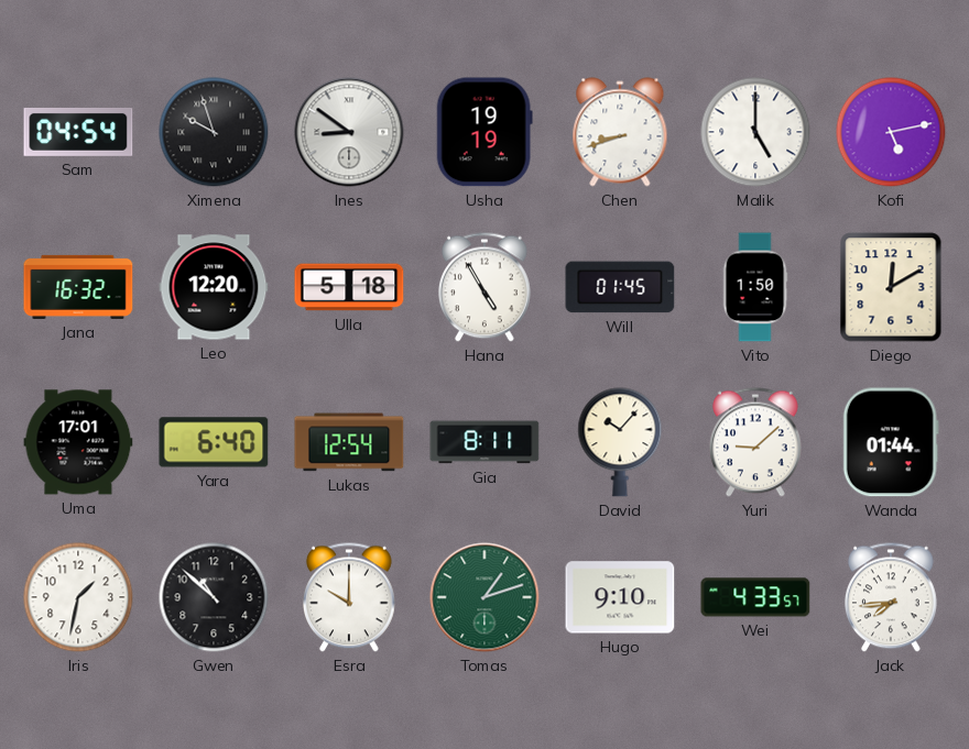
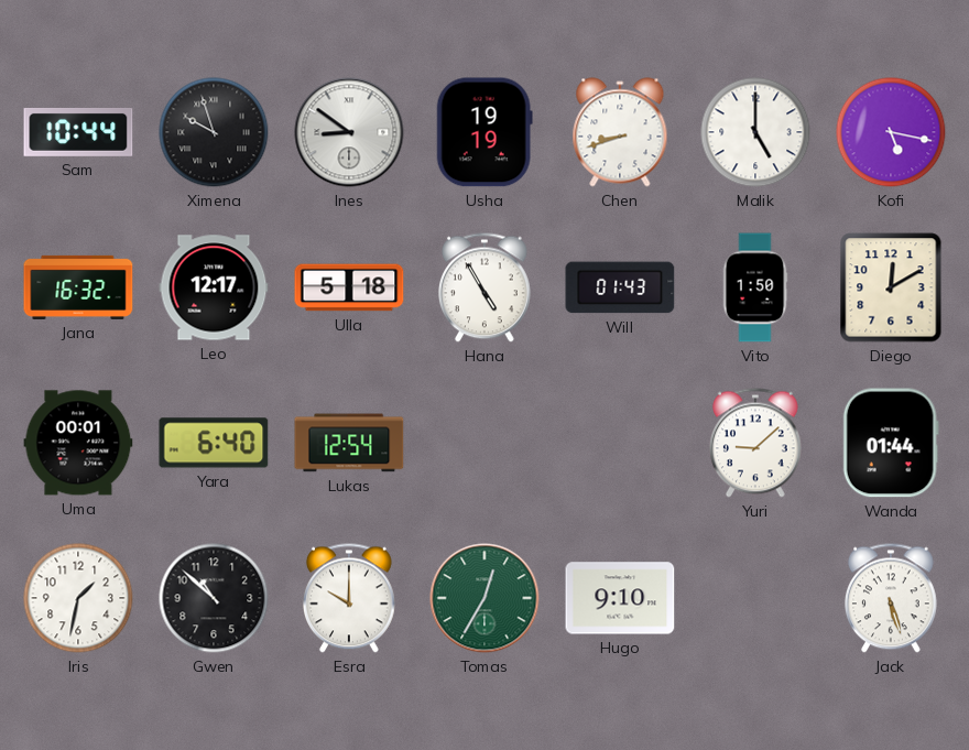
Sam: 04:54 -> 10:44 (78, 132)
Kofi: 5:13 -> 5:17 (891, 132)
Leo: 12:20 -> 12:17 (214, 287)
Will: 01:45 -> 01:43 (620, 287)
Uma: 17:01 -> 00:01 (78, 443)
Gia: 8:11 -> none (484, 442)
David: 10:07 -> none (620, 442)
Tomas: 1:12 -> 12:35 (484, 598)
Wei: 4:33 -> none (755, 597)
Jack: 7:44 -> 5:27 (891, 598)
